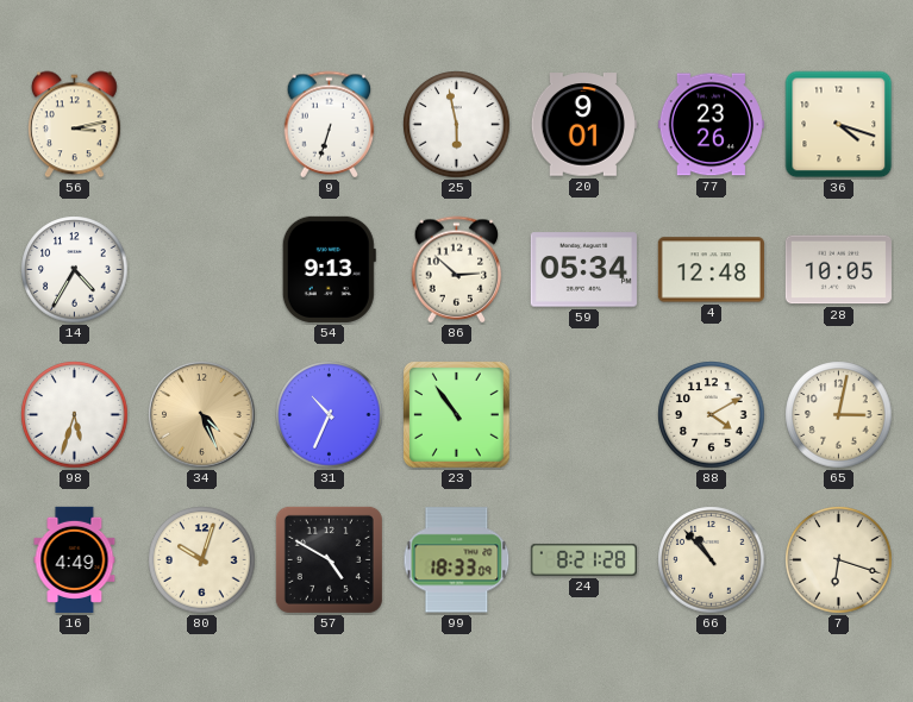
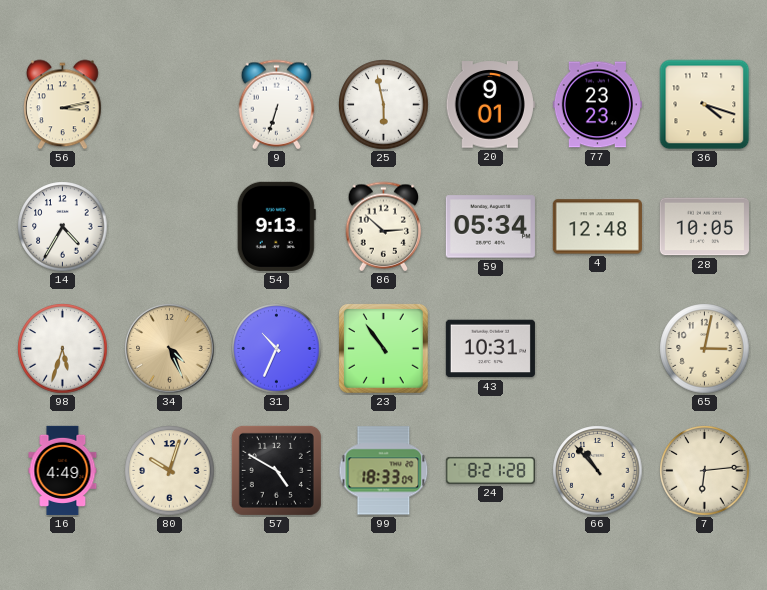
77: 23:26 -> 23:23 (597, 105)
43: none -> 10:31 (490, 349)
88: 4:10 -> none (712, 415)
7: 6:18 -> 6:14 (705, 471)
